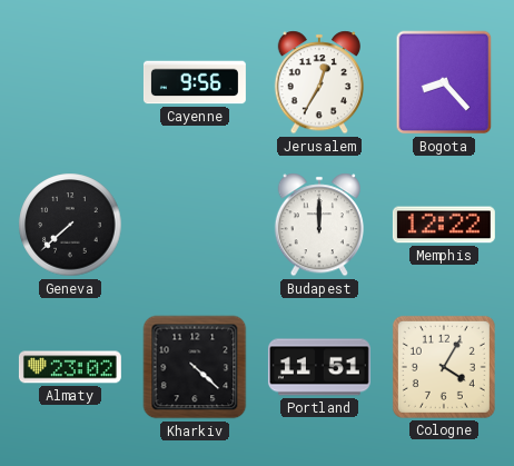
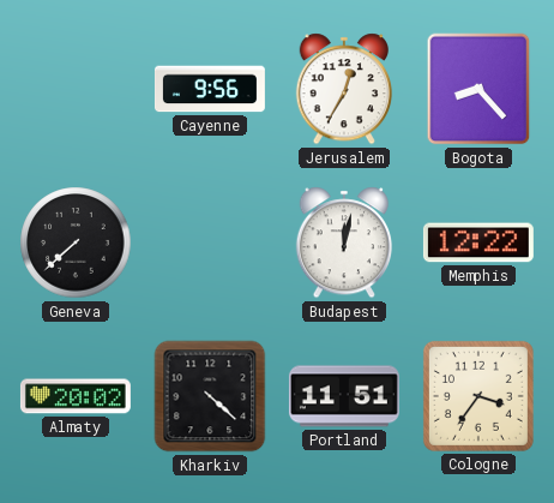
Budapest: 12:00 -> 12:02 (343, 242)
Almaty: 23:02 -> 20:02 (76, 396)
Cologne: 4:05 -> 3:36 (478, 396)
